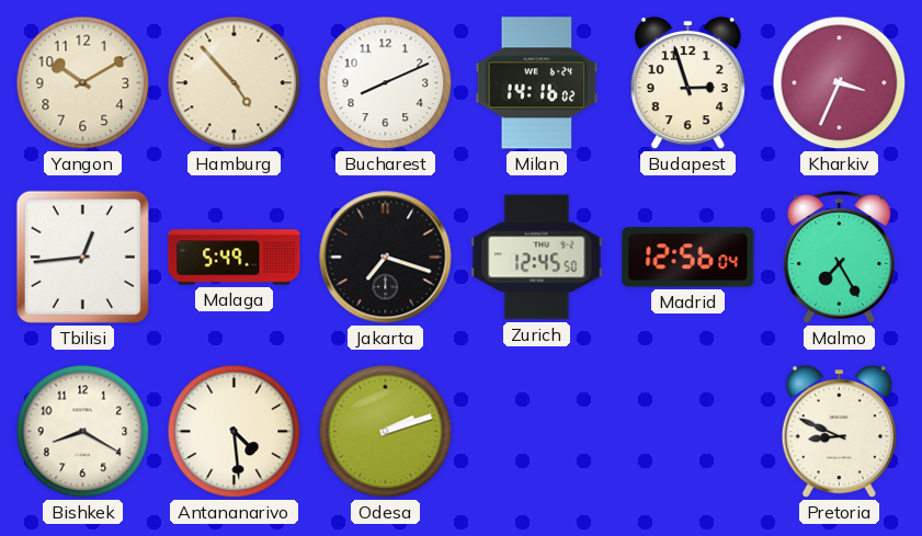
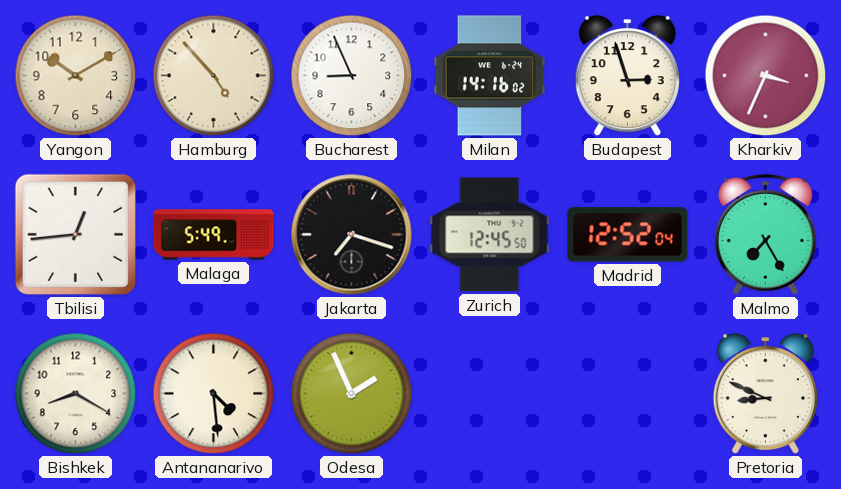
Bucharest: 8:11 -> 8:56 (352, 76)
Madrid: 12:56 -> 12:52 (628, 235)
Odesa: 2:12 -> 1:56 (352, 394)
